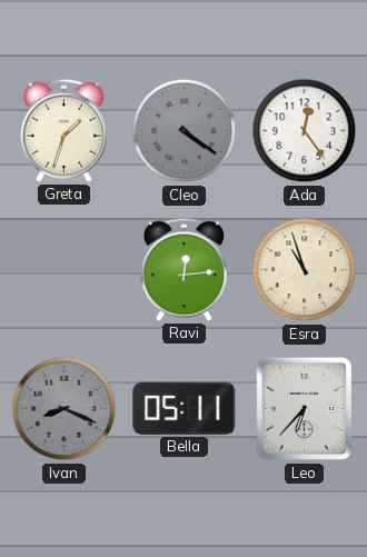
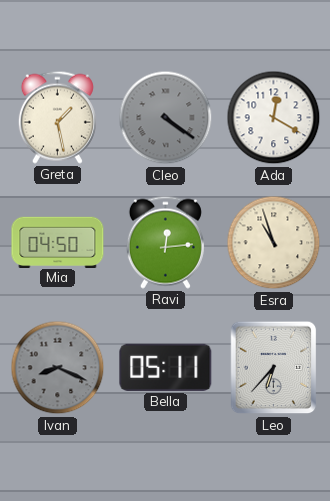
Greta: 1:33 -> 1:28 (57, 117)
Ada: 12:24 -> 12:20 (274, 118)
Mia: none -> 04:50 (58, 242)
